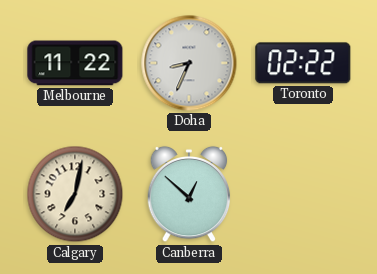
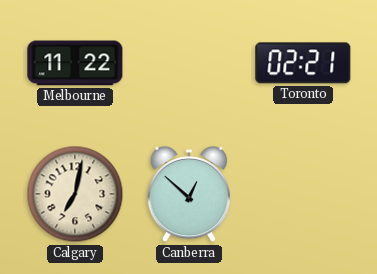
Doha: 8:34 -> none (189, 63)
Toronto: 02:22 -> 02:21 (303, 63)
